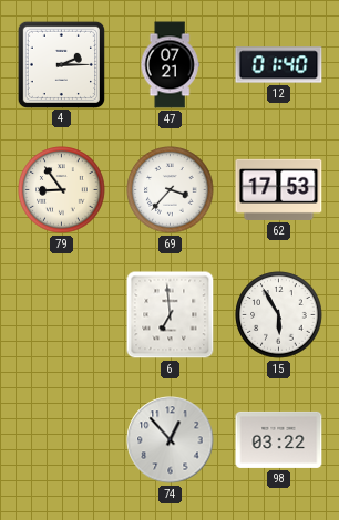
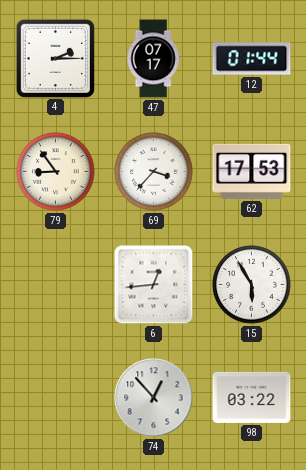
47: 07:21 -> 07:17 (153, 59)
12: 01:40 -> 01:44 (252, 59)
6: 6:59 -> 12:44 (154, 285)
